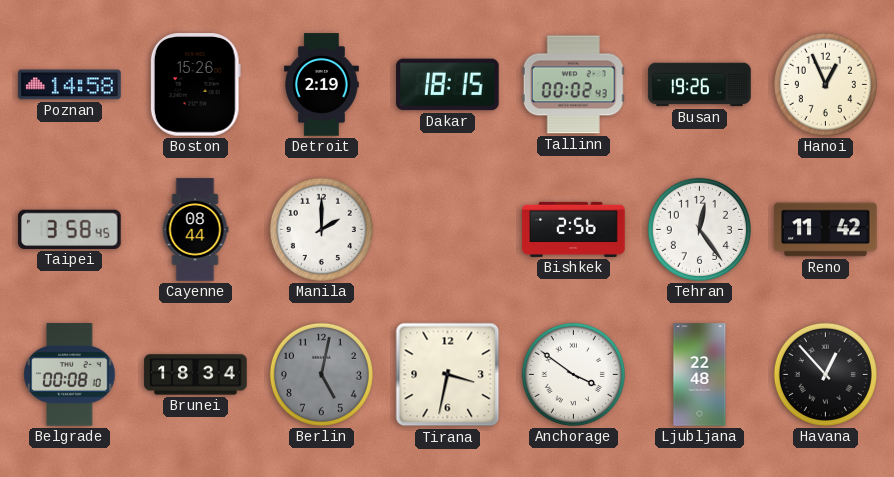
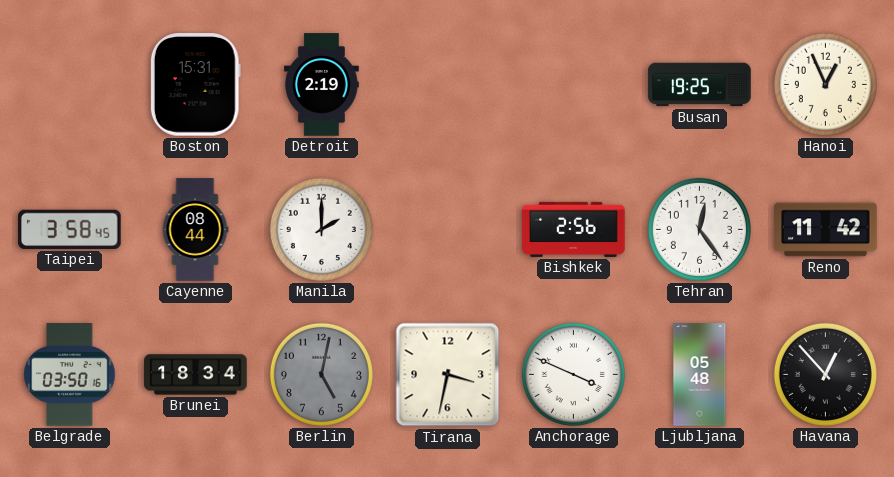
Poznan: 14:58 -> none (70, 85)
Boston: 15:26 -> 15:31 (195, 85)
Dakar: 18:15 -> none (448, 85)
Tallinn: 00:02 -> none (573, 85)
Busan: 19:26 -> 19:25 (700, 85)
Belgrade: 00:08 -> 03:50 (70, 375)
Anchorage: 3:51 -> 3:49 (573, 374)
Ljubljana: 22:48 -> 05:48 (700, 375)
